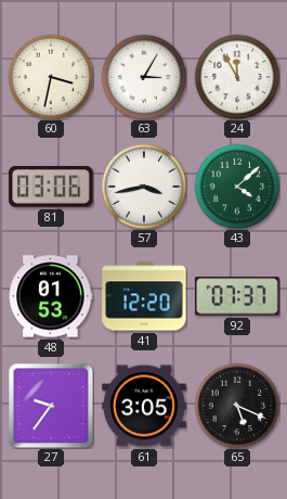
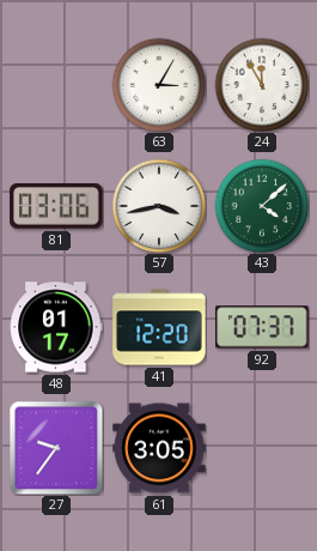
60: 3:32 -> none (51, 77)
48: 01:53 -> 01:17 (56, 327)
65: 5:19 -> none (237, 406)
